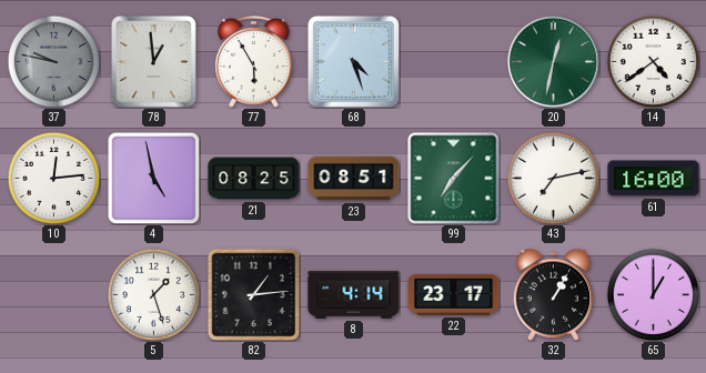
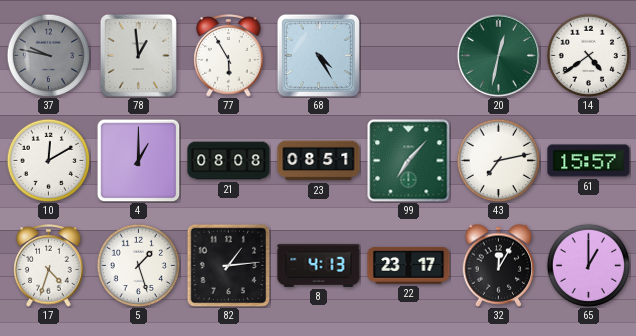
68: 4:27 -> 4:25 (318, 55)
10: 12:14 -> 12:10 (48, 160)
4: 4:58 -> 1:00 (138, 160)
21: 08:25 -> 08:08 (229, 161)
61: 16:00 -> 15:57 (589, 161)
17: none -> 4:33 (49, 266)
8: 4:14 -> 4:13 (319, 265)
32: 1:05 -> 12:05 (499, 265)
